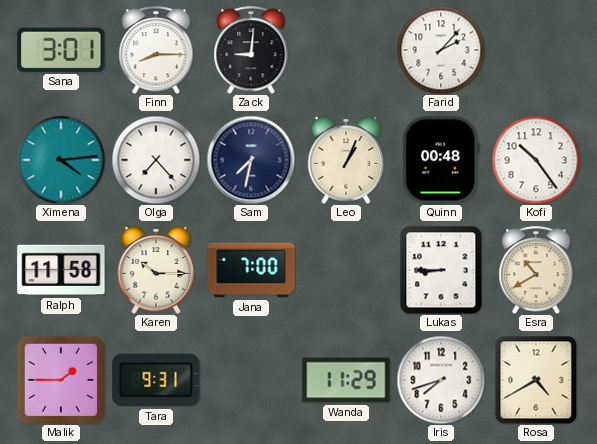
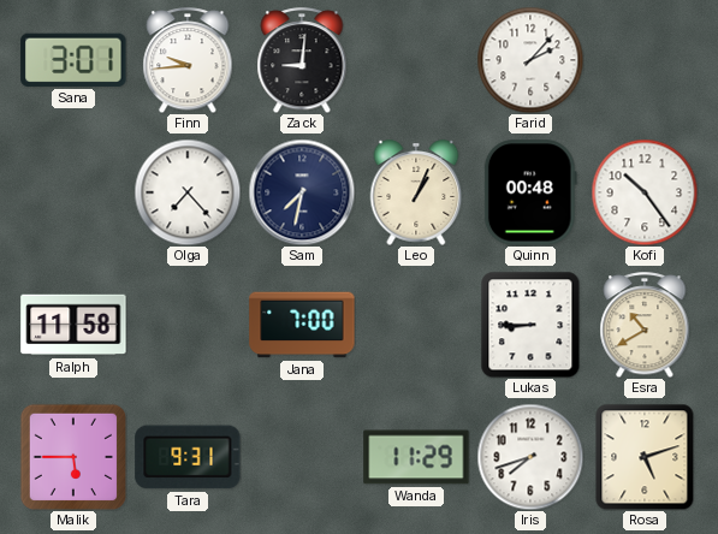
Finn: 8:15 -> 9:44 (188, 60)
Ximena: 4:14 -> none (61, 160)
Karen: 10:15 -> none (156, 270)
Malik: 1:45 -> 5:45 (73, 456)
Rosa: 4:40 -> 5:12 (645, 457)
